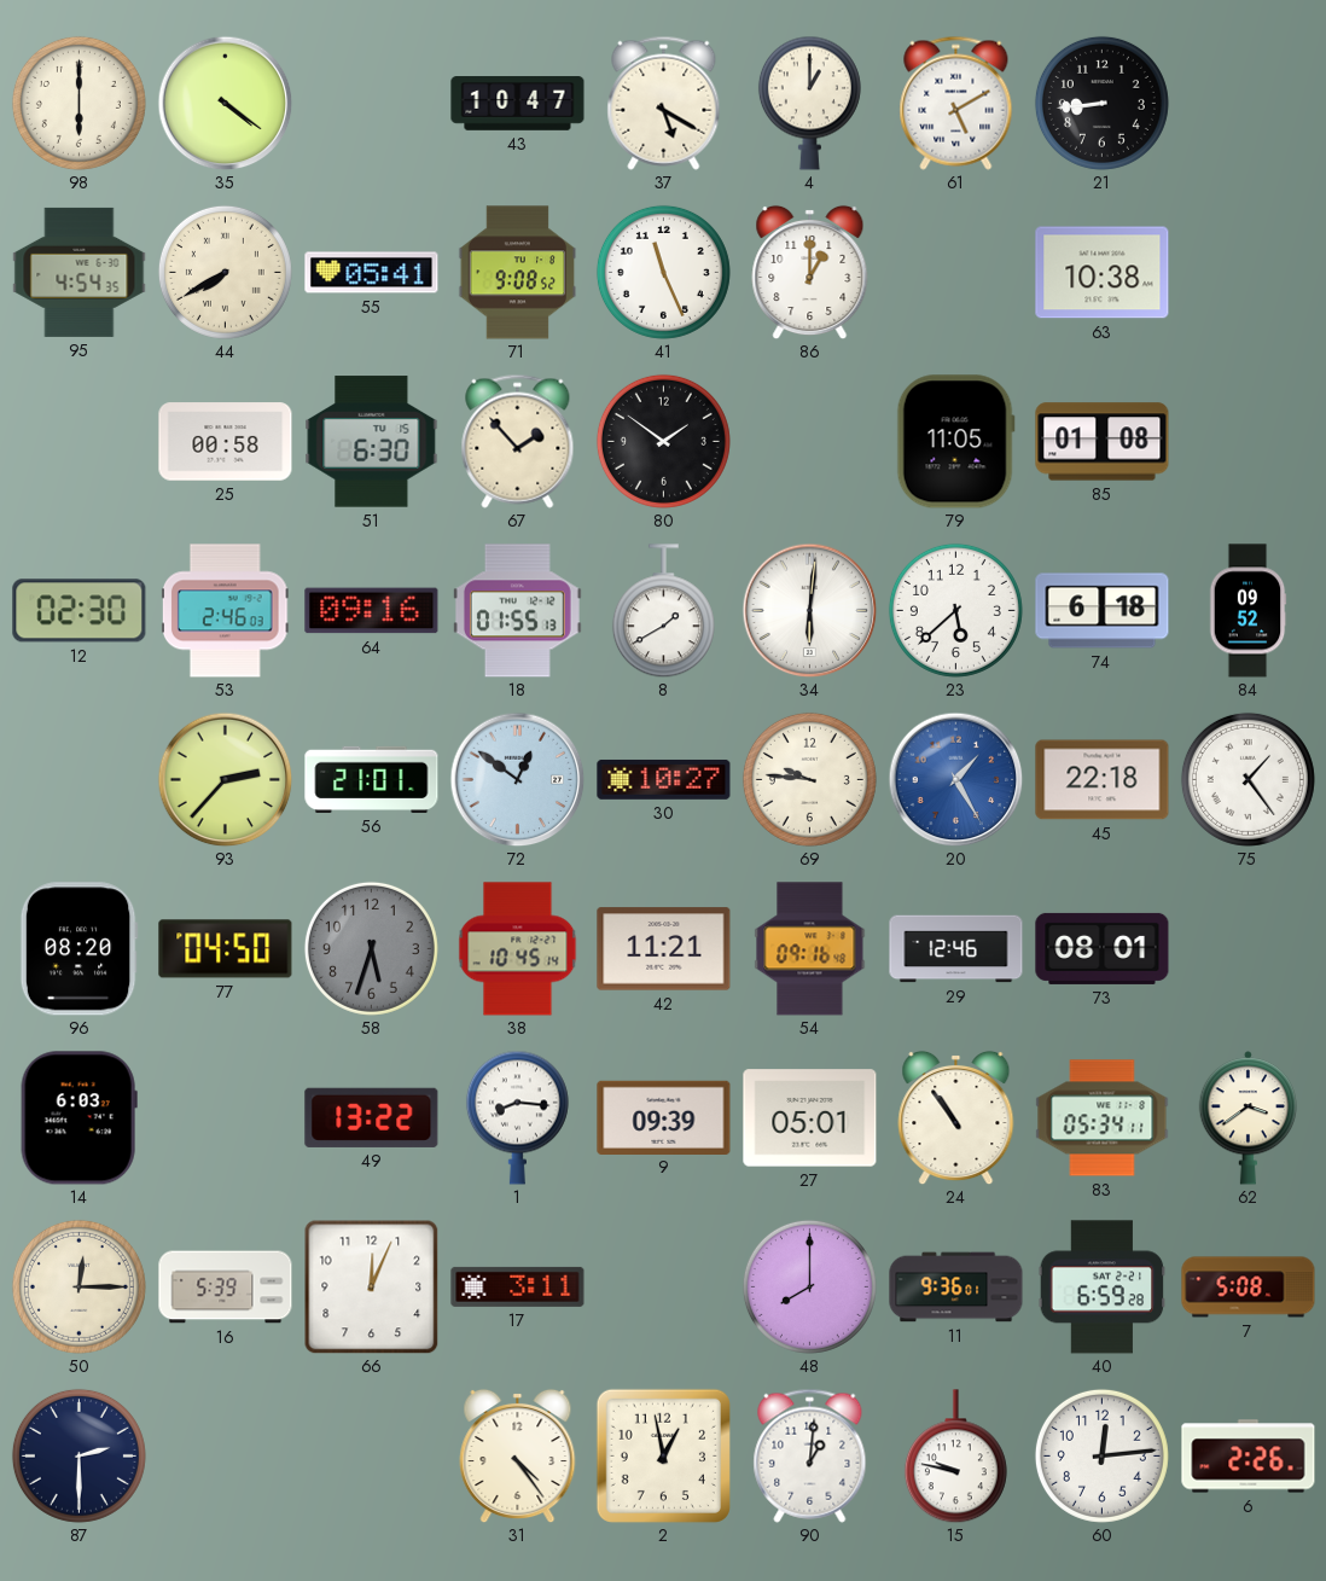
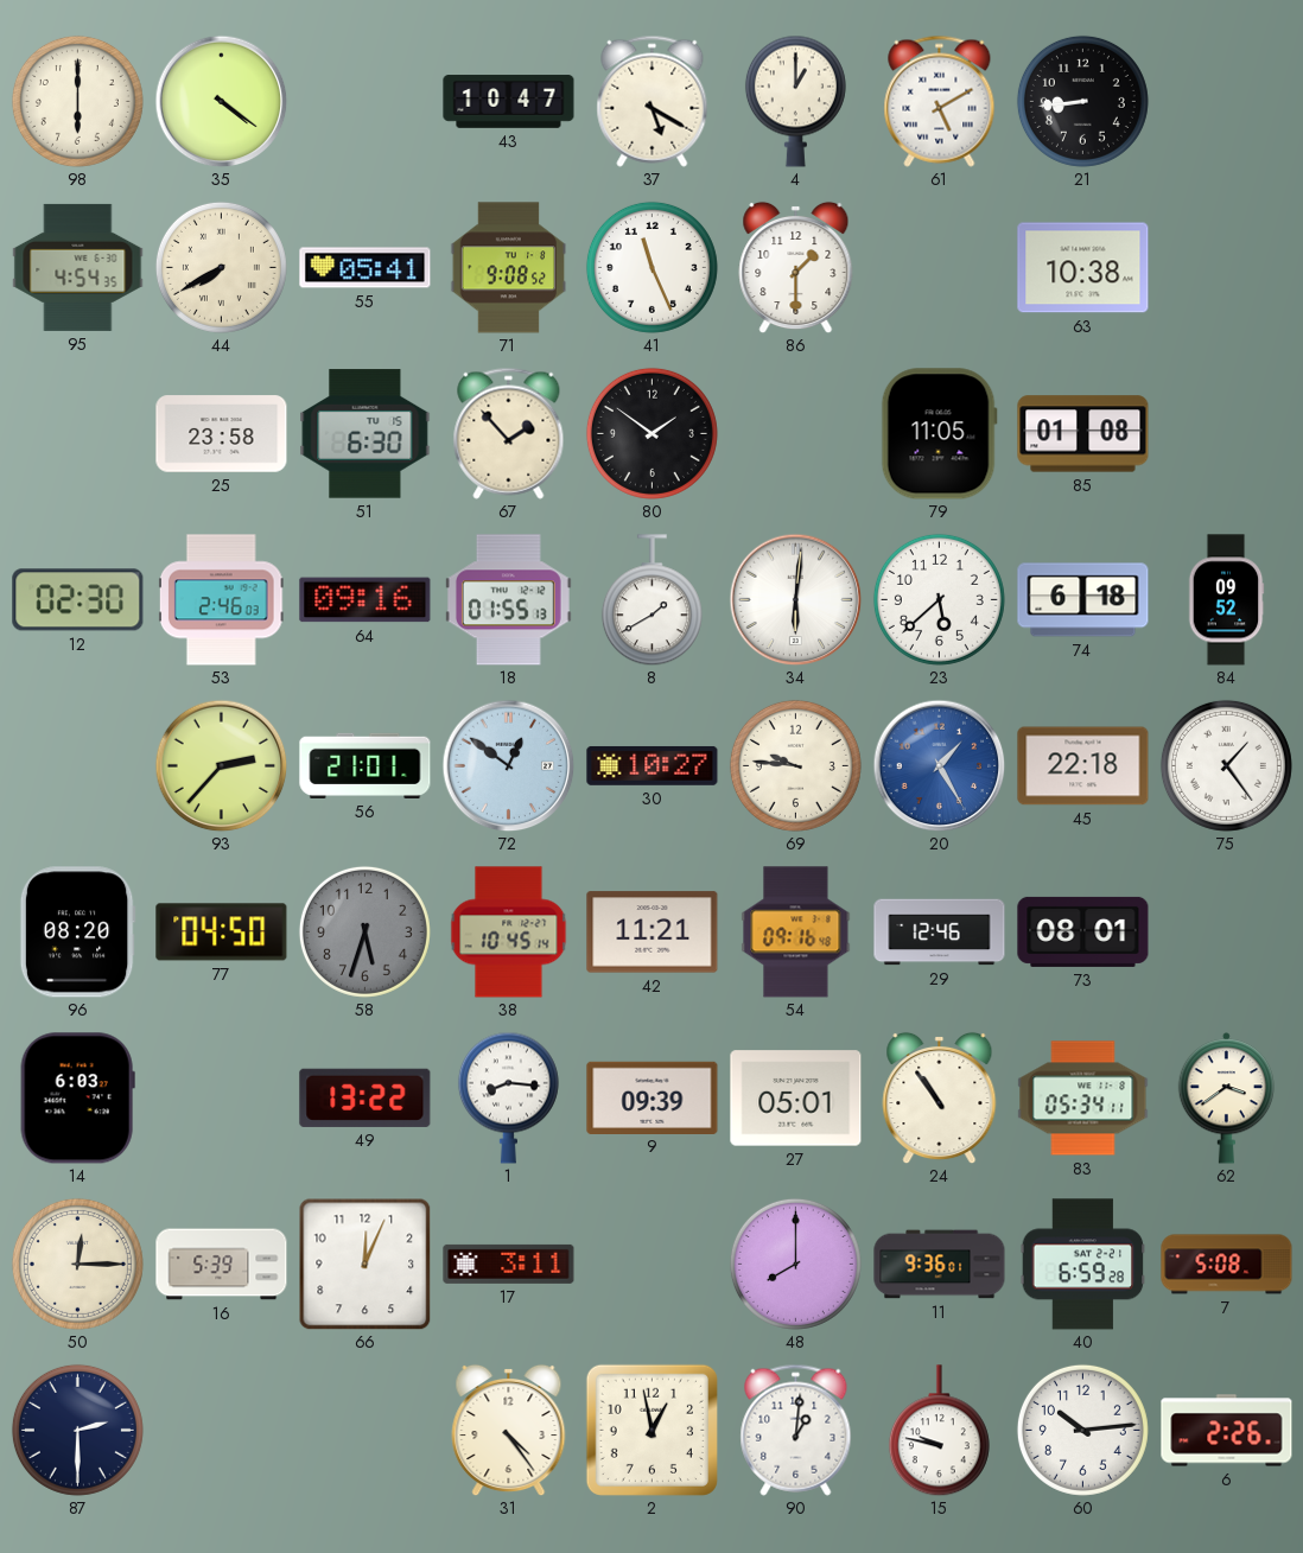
86: 1:00 -> 1:30 (796, 267)
25: 00:58 -> 23:58 (222, 434)
60: 12:14 -> 10:14 (1082, 1430)
